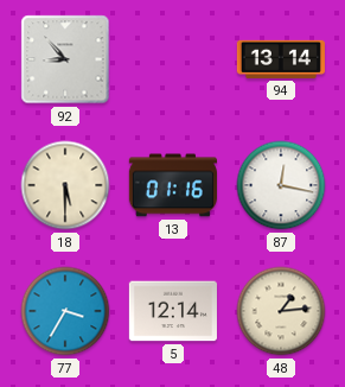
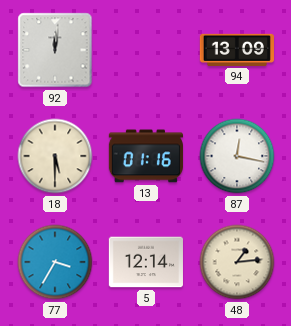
92: 8:53 -> 12:01 (55, 50)
94: 13:14 -> 13:09 (237, 50)
